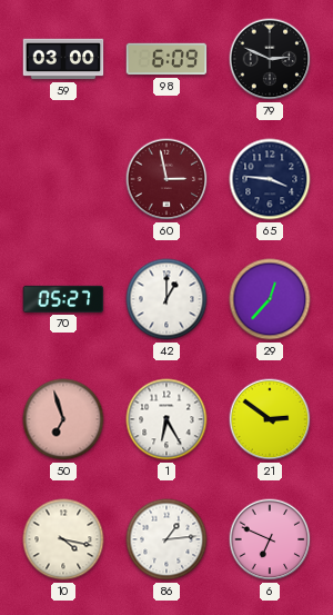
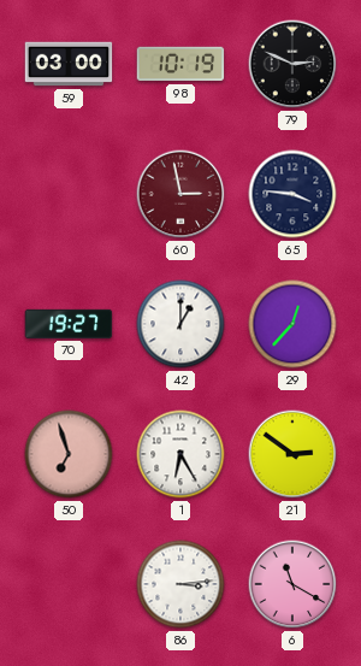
98: 6:09 -> 10:19 (180, 64)
70: 05:27 -> 19:27 (69, 324)
10: 4:17 -> none (63, 539)
86: 1:14 -> 3:14 (180, 584)
6: 6:49 -> 11:20 (292, 584)
